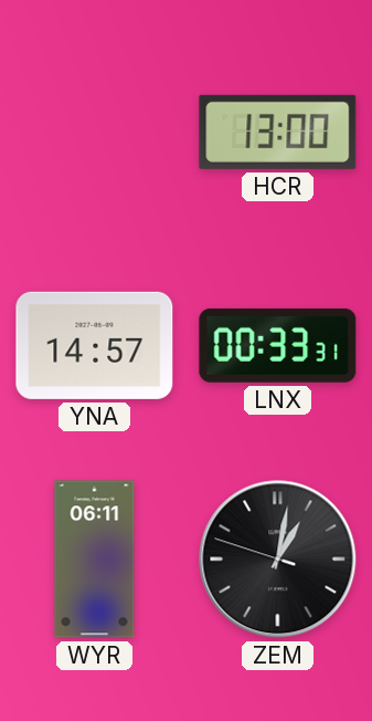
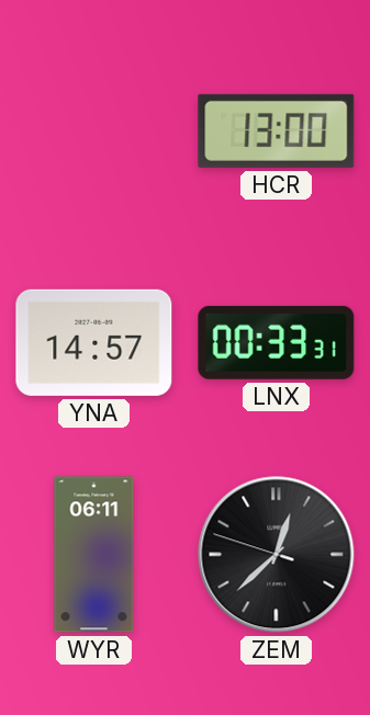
ZEM: 1:01 -> 12:37 (277, 555)
